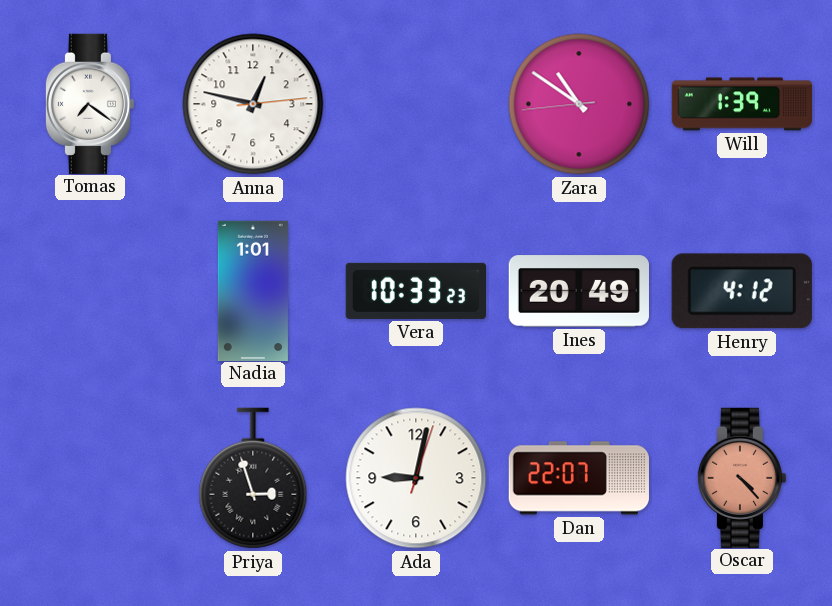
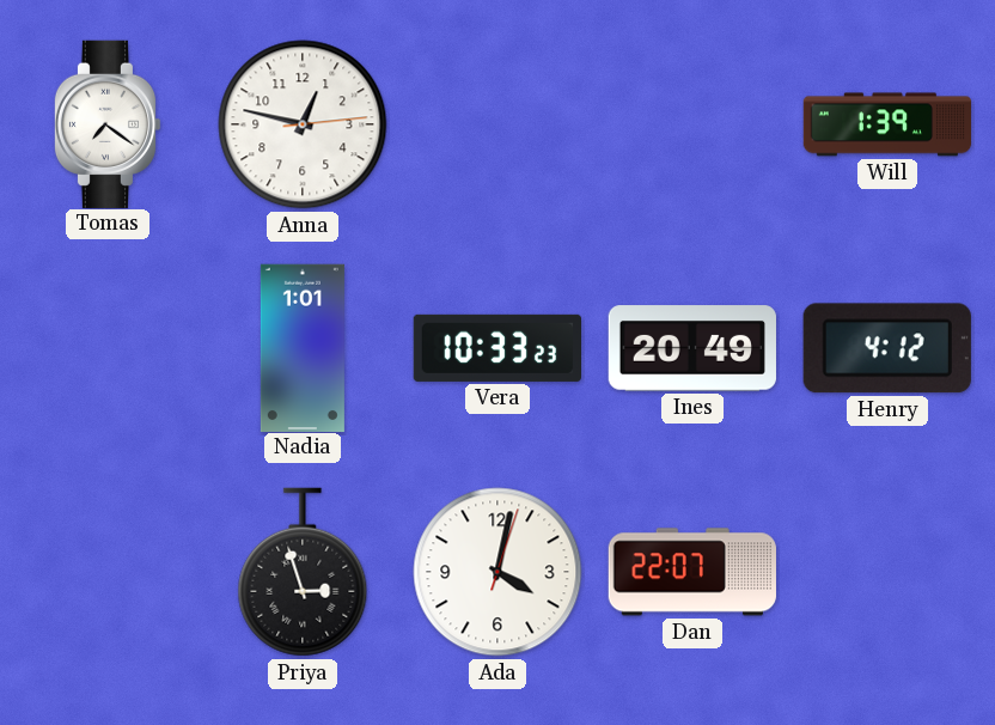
Zara: 10:50 -> none (579, 104)
Ada: 9:02 -> 4:02 (497, 572)
Oscar: 4:23 -> none (742, 477)
